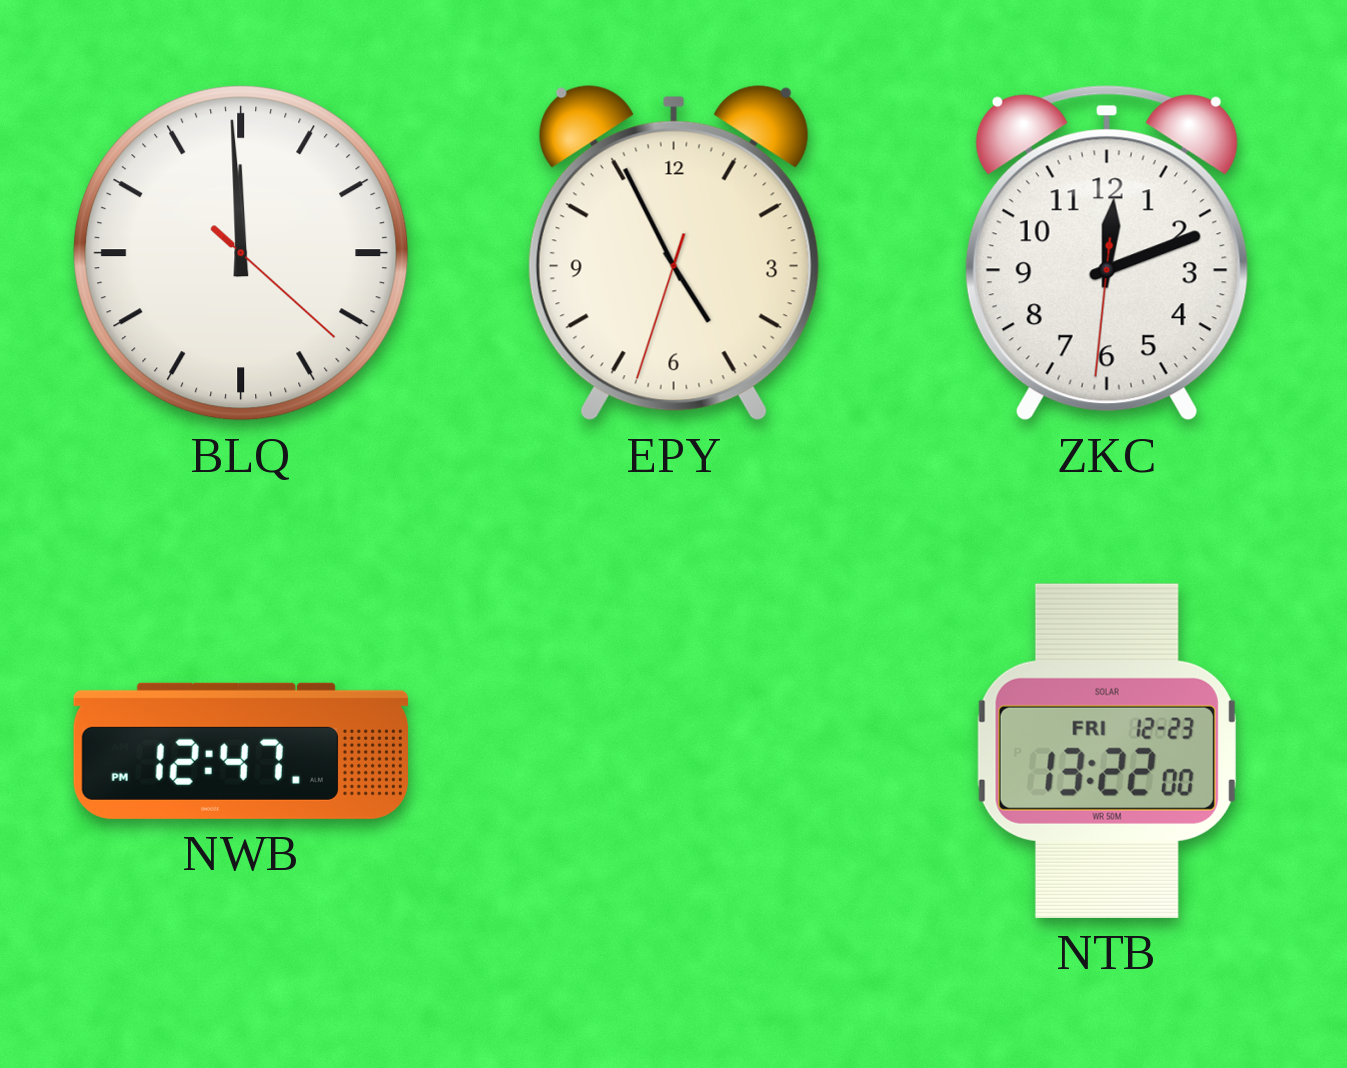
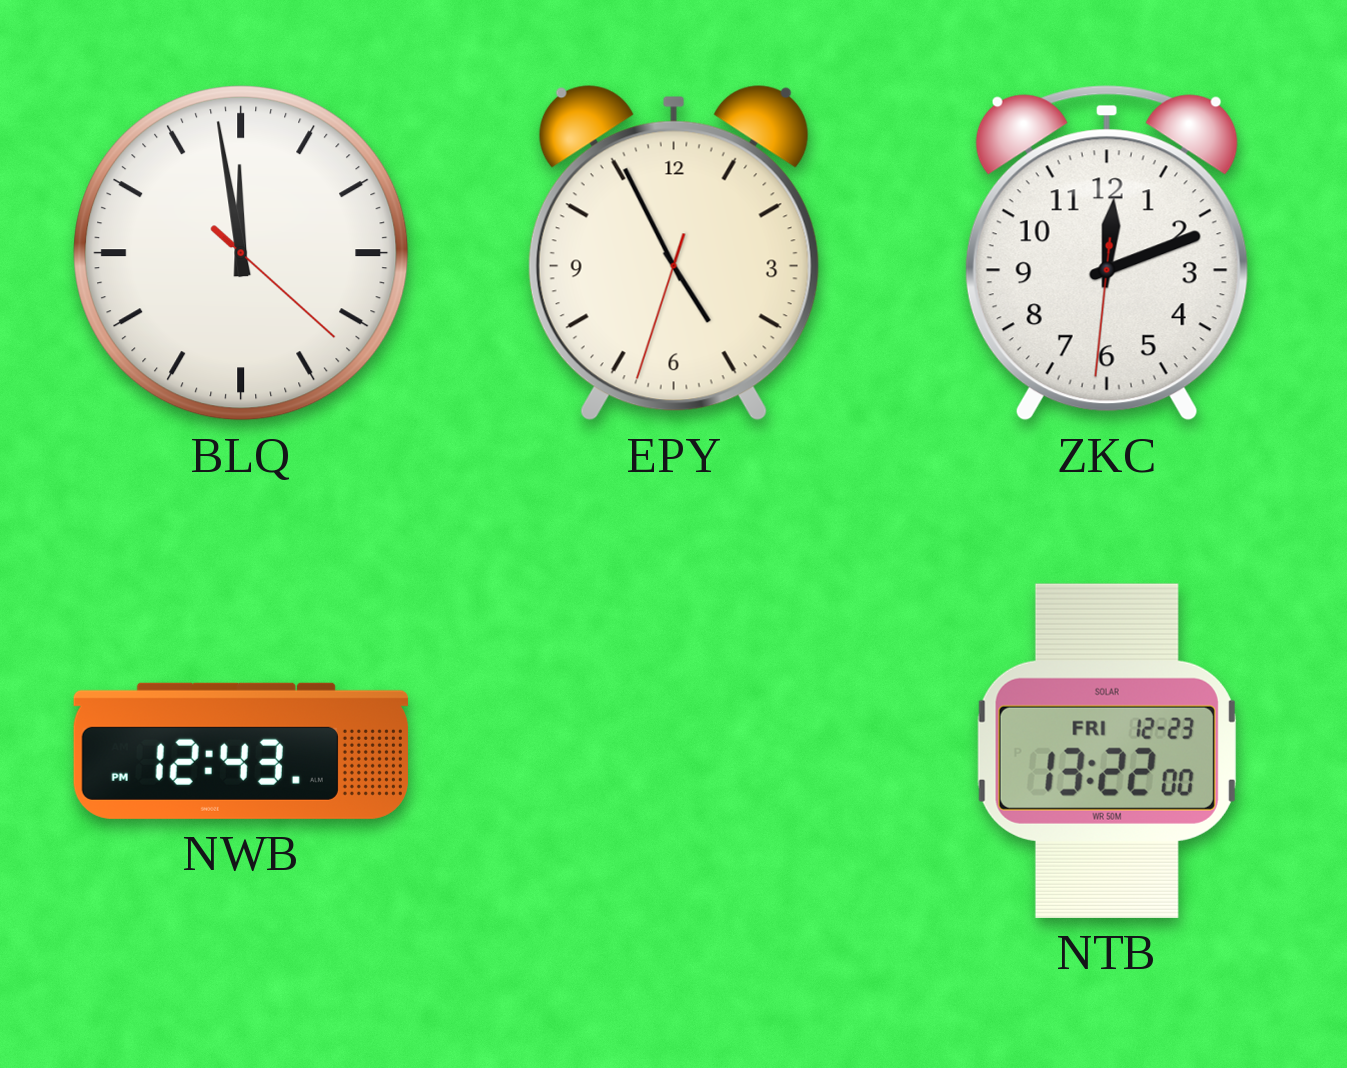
BLQ: 11:59 -> 11:58 (241, 253)
NWB: 12:47 -> 12:43 (241, 751)
